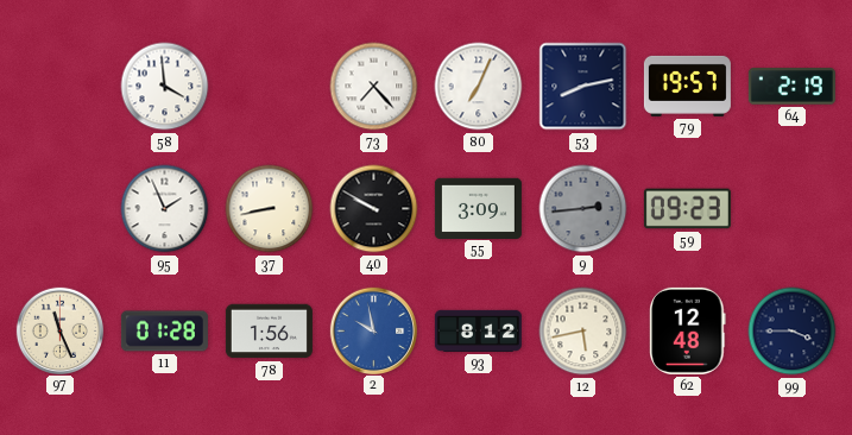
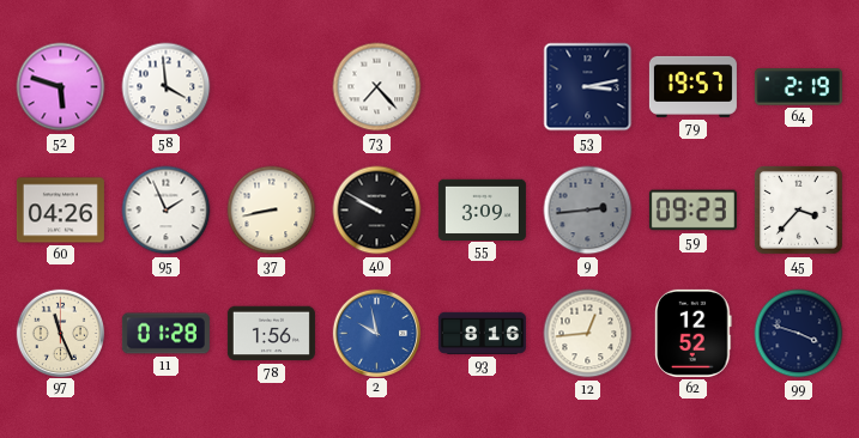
52: none -> 5:48 (61, 87)
80: 7:04 -> none (479, 87)
53: 8:13 -> 3:13 (588, 87)
60: none -> 04:26 (60, 211)
45: none -> 3:37 (798, 209)
93: 8:12 -> 8:16 (482, 333)
12: 5:43 -> 12:44 (588, 334)
62: 12:48 -> 12:52 (694, 333)
99: 3:45 -> 3:48 (799, 334)
